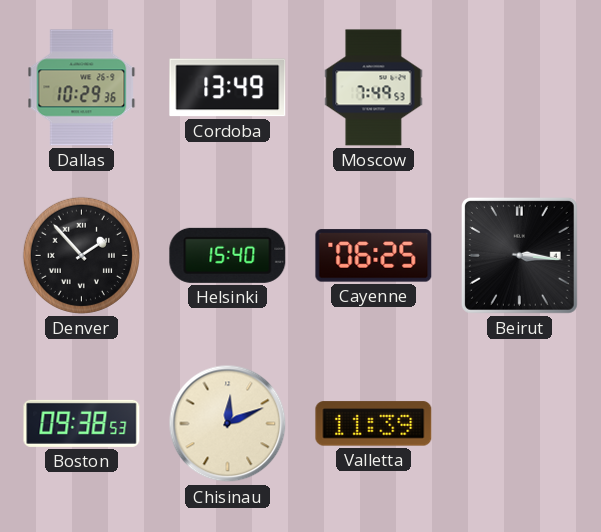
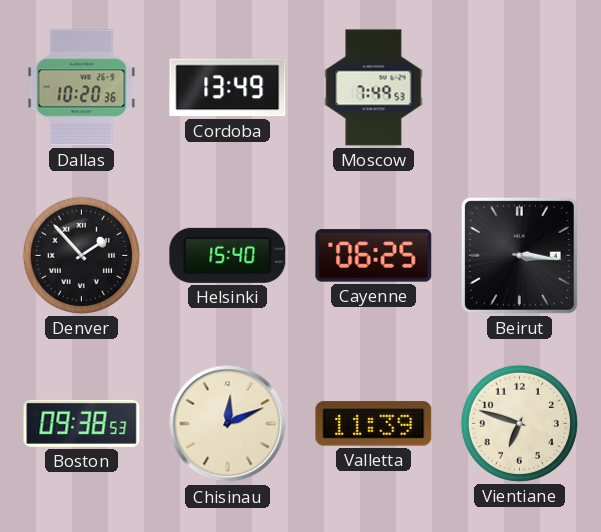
Dallas: 10:29 -> 10:20 (82, 88)
Vientiane: none -> 6:48 (519, 423)
